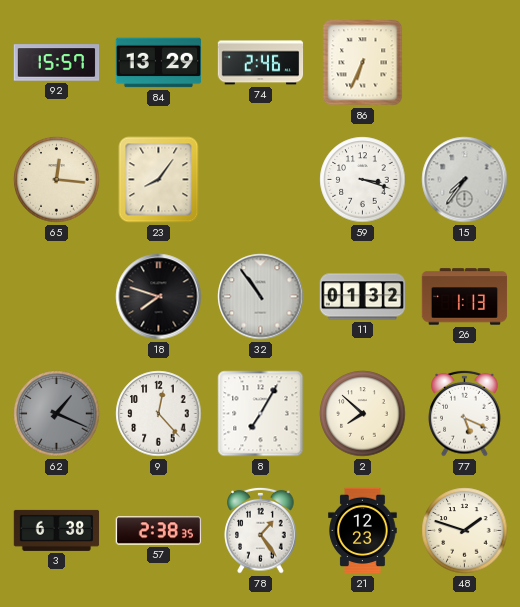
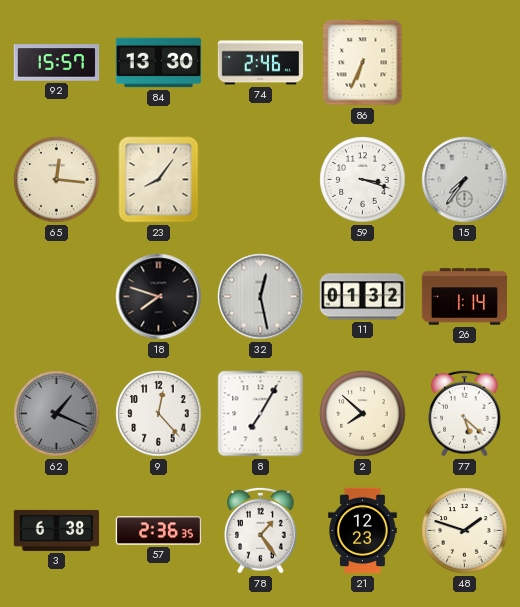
84: 13:29 -> 13:30 (159, 63)
32: 10:54 -> 12:28 (261, 297)
26: 1:13 -> 1:14 (465, 297)
77: 5:19 -> 5:22 (465, 413)
57: 2:38 -> 2:36 (159, 531)
